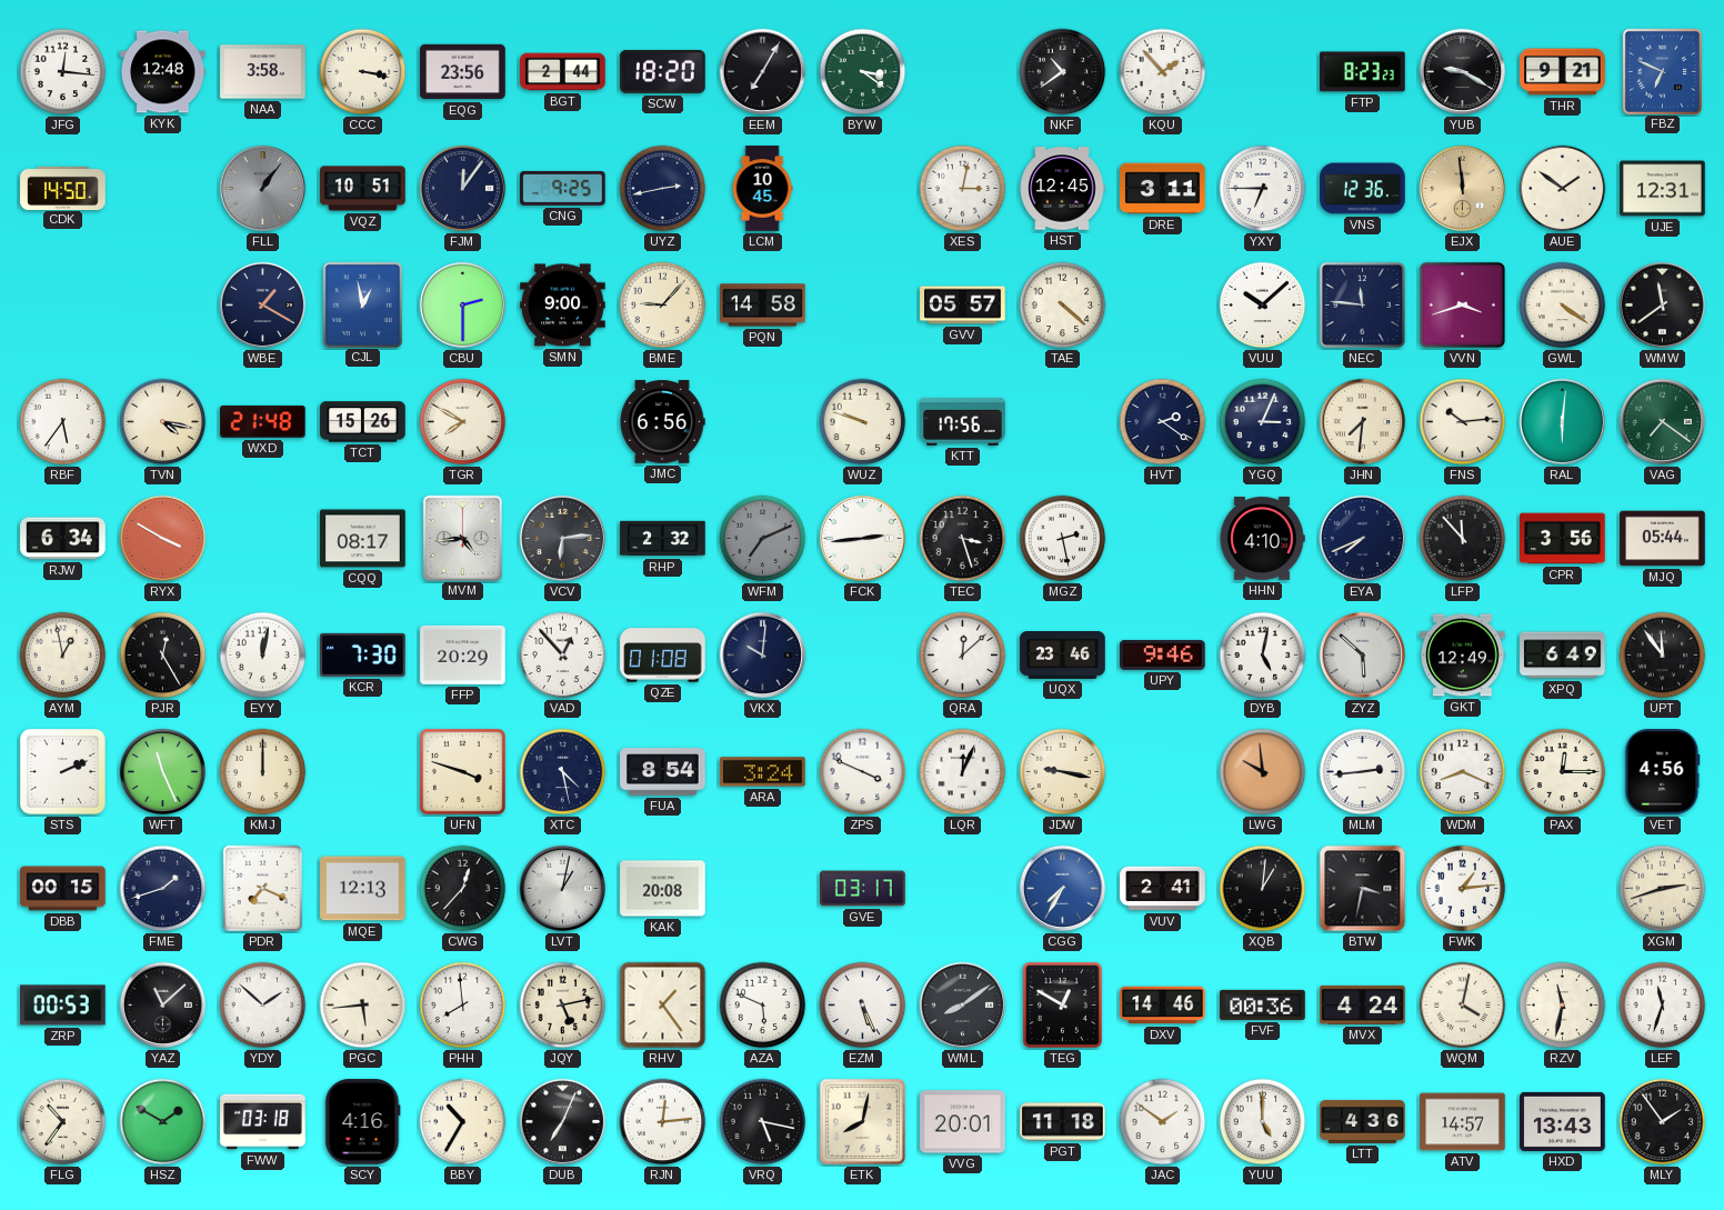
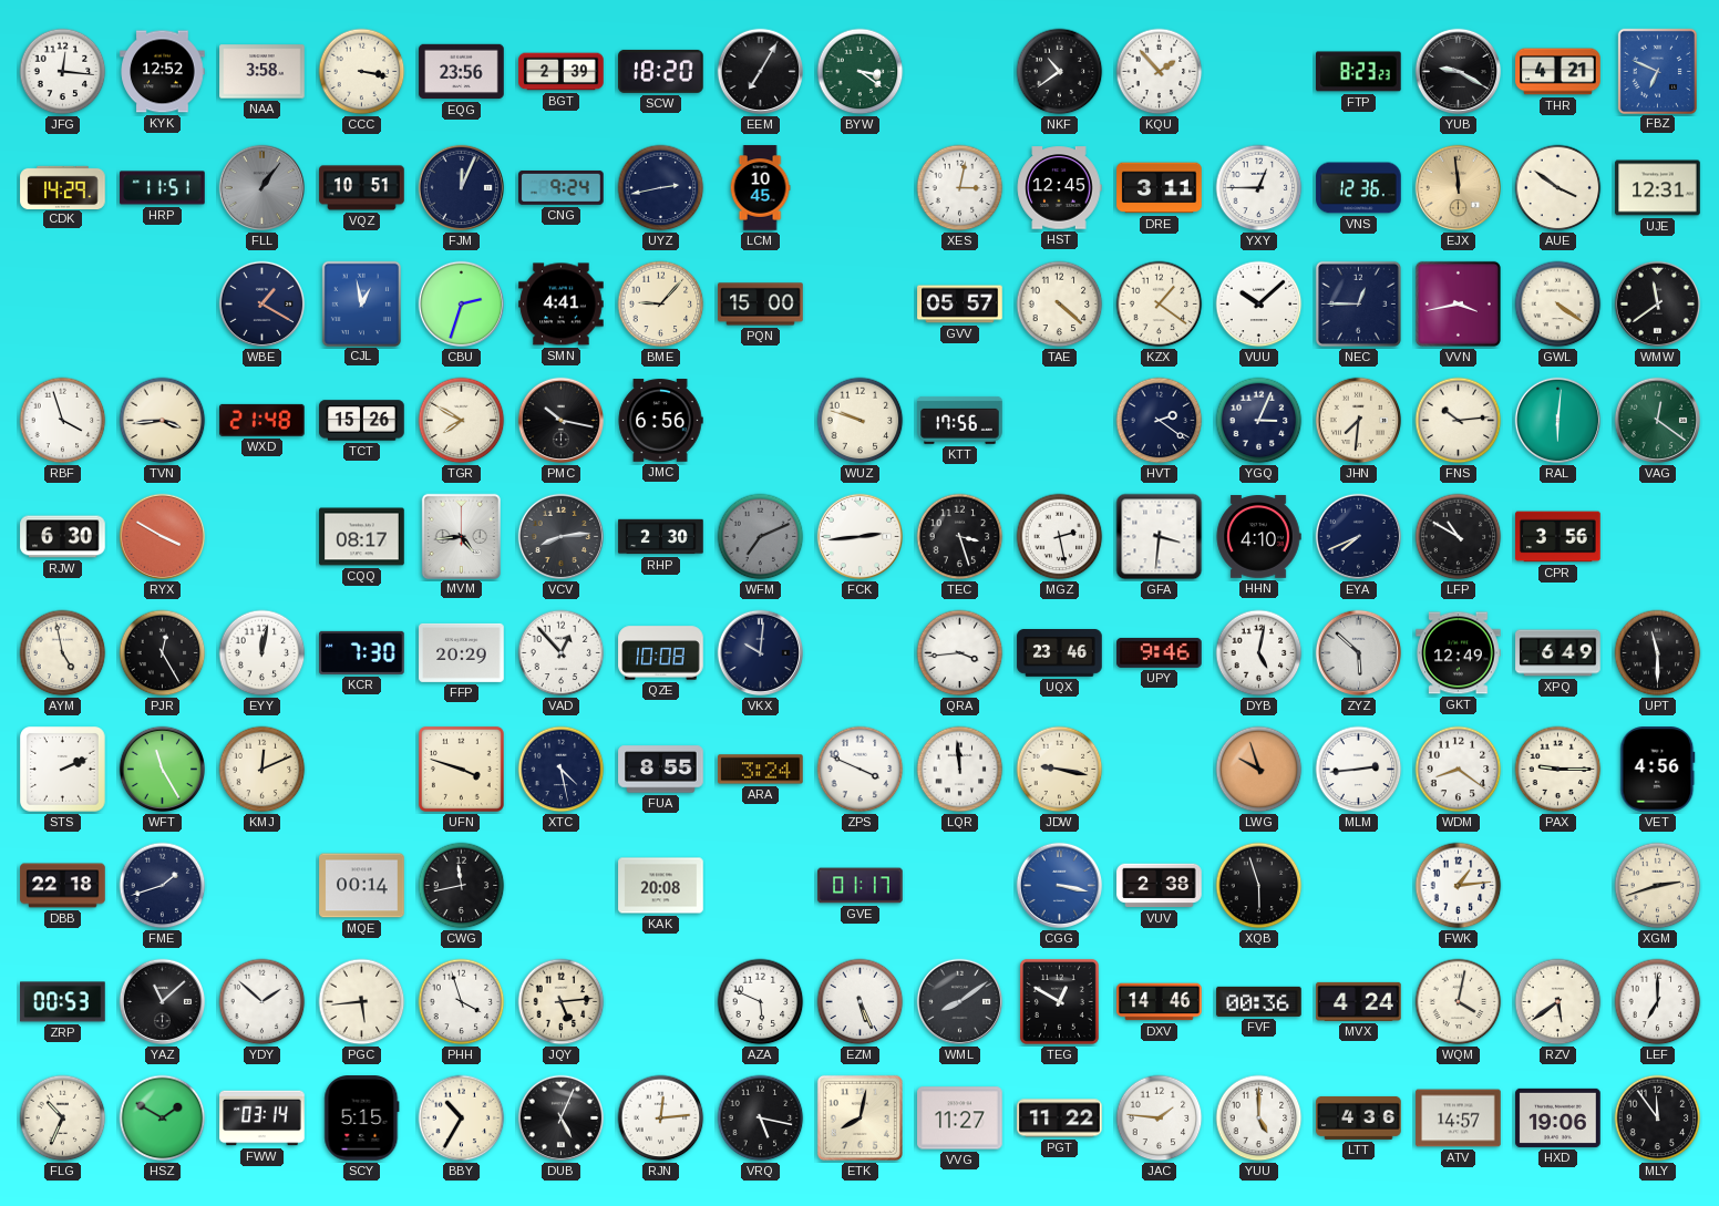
KYK: 12:48 -> 12:52 (163, 72)
BGT: 2:44 -> 2:39 (562, 72)
THR: 9:21 -> 4:21 (1558, 72)
CDK: 14:50 -> 14:29 (63, 187)
HRP: none -> 11:51 (163, 188)
FJM: 12:06 -> 12:04 (462, 188)
CNG: 9:25 -> 9:24 (562, 187)
YXY: 6:45 -> 12:45 (1259, 188)
AUE: 1:51 -> 3:51 (1558, 188)
CBU: 2:30 -> 2:33 (462, 305)
SMN: 9:00 -> 4:41 (562, 305)
PQN: 14:58 -> 15:00 (761, 305)
KZX: none -> 1:21 (1160, 305)
NEC: 11:46 -> 12:45 (1358, 303)
VVN: 3:42 -> 3:43 (1458, 303)
RBF: 5:36 -> 3:57 (63, 421)
TVN: 4:17 -> 3:44 (163, 421)
PMC: none -> 10:17 (562, 421)
VAG: 7:21 -> 12:21 (1658, 421)
RJW: 6:34 -> 6:30 (63, 537)
VCV: 6:14 -> 8:14 (562, 537)
RHP: 2:32 -> 2:30 (661, 537)
GFA: none -> 3:31 (1160, 537)
LFP: 11:53 -> 10:50 (1459, 537)
MJQ: 05:44 -> none (1663, 539)
AYM: 12:58 -> 4:58 (63, 653)
QZE: 01:08 -> 10:08 (661, 653)
QRA: 12:08 -> 3:44 (960, 653)
UPT: 11:54 -> 11:30 (1658, 653)
WFT: 11:26 -> 11:25 (163, 770)
KMJ: 12:00 -> 12:11 (263, 770)
FUA: 8:54 -> 8:55 (661, 770)
LQR: 12:04 -> 11:59 (960, 770)
LWG: 9:59 -> 9:57 (1259, 770)
WDM: 8:19 -> 8:21 (1459, 770)
PAX: 12:15 -> 9:15 (1558, 770)
DBB: 00:15 -> 22:18 (63, 886)
PDR: 7:19 -> none (263, 889)
MQE: 12:13 -> 00:14 (362, 886)
CWG: 12:37 -> 11:43 (462, 886)
LVT: 1:02 -> none (563, 889)
GVE: 03:17 -> 01:17 (861, 886)
CGG: 7:35 -> 3:17 (1060, 886)
VUV: 2:41 -> 2:38 (1160, 886)
XQB: 1:01 -> 5:57 (1259, 886)
BTW: 3:32 -> none (1363, 889)
PHH: 7:59 -> 3:57 (462, 1002)
JQY: 5:13 -> 5:14 (562, 1002)
RHV: 1:24 -> none (663, 1006)
RZV: 11:32 -> 5:39 (1558, 1002)
LEF: 11:33 -> 7:00 (1658, 1002)
FLG: 10:36 -> 10:34 (63, 1119)
FWW: 03:18 -> 03:14 (263, 1119)
SCY: 4:16 -> 5:15 (362, 1119)
DUB: 7:04 -> 5:04 (562, 1119)
VVG: 20:01 -> 11:27 (960, 1119)
PGT: 11:18 -> 11:22 (1060, 1119)
JAC: 1:51 -> 1:46 (1160, 1119)
HXD: 13:43 -> 19:06 (1558, 1117)
MLY: 1:54 -> 11:54 (1658, 1119)
